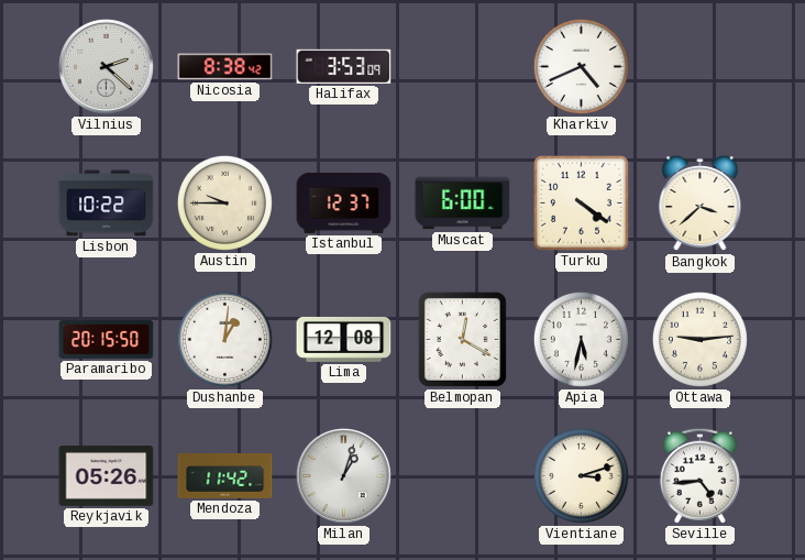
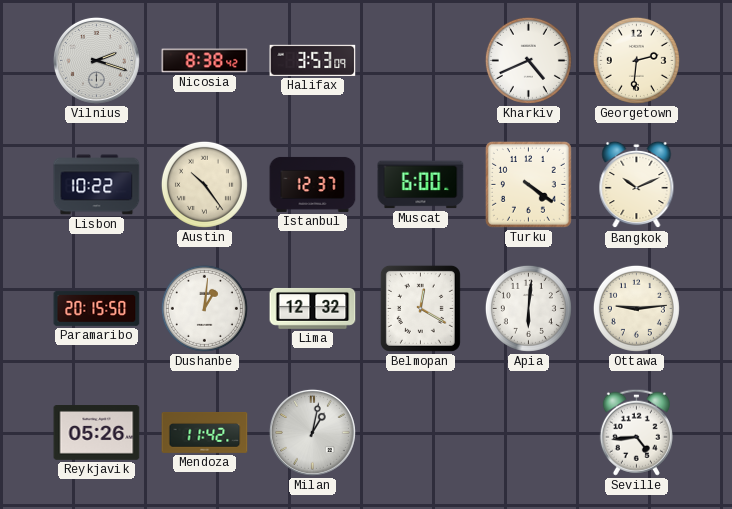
Vilnius: 2:22 -> 2:18 (96, 60)
Georgetown: none -> 2:31 (636, 60)
Austin: 9:45 -> 10:24 (204, 184)
Bangkok: 3:38 -> 10:11 (637, 185)
Lima: 12:08 -> 12:32 (313, 309)
Apia: 5:32 -> 6:01 (528, 308)
Milan: 1:03 -> 1:02 (312, 432)
Vientiane: 3:12 -> none (581, 475)
